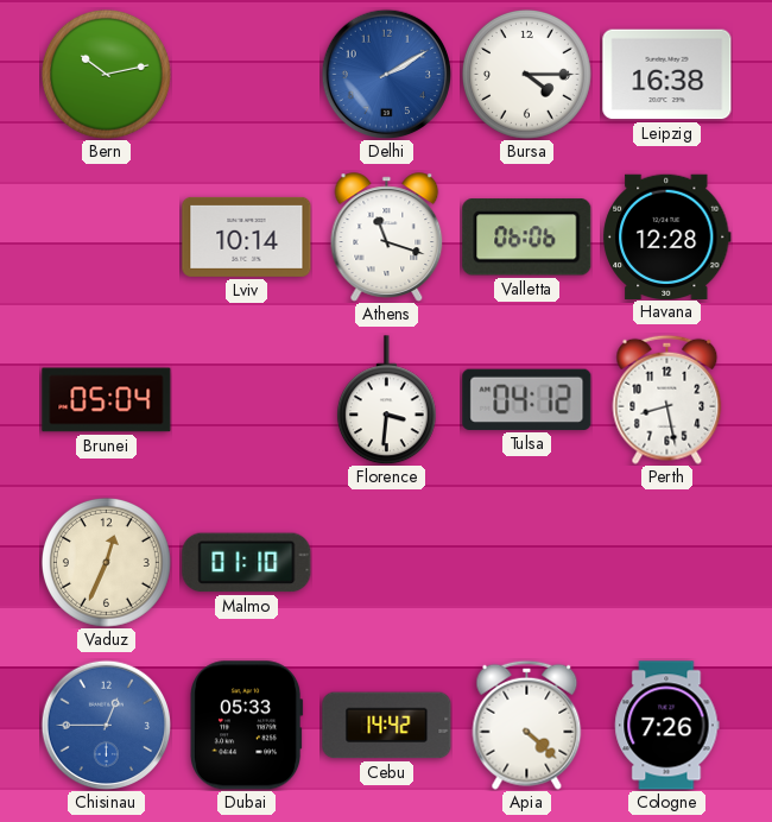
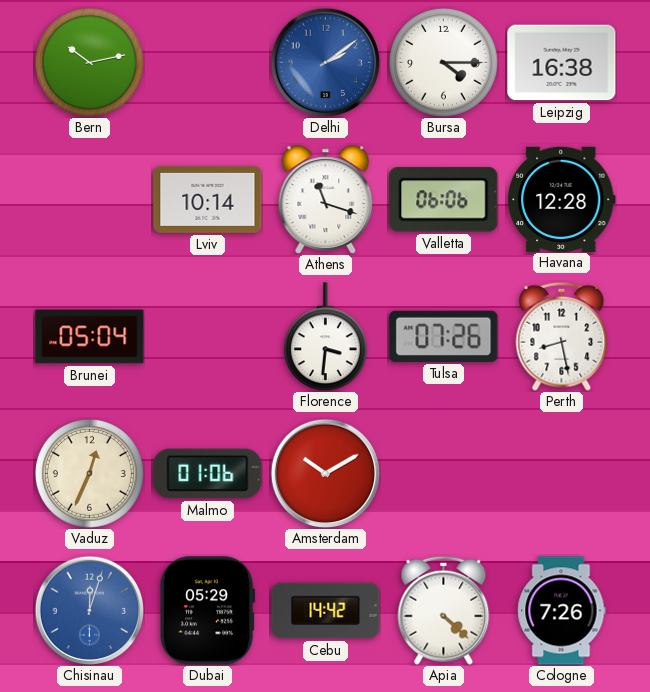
Delhi: 2:10 -> 2:09 (325, 62)
Tulsa: 04:12 -> 07:26 (444, 336)
Malmo: 01:10 -> 01:06 (208, 474)
Amsterdam: none -> 10:10 (325, 473)
Chisinau: 12:45 -> 12:03 (89, 610)
Dubai: 05:33 -> 05:29 (208, 611)
